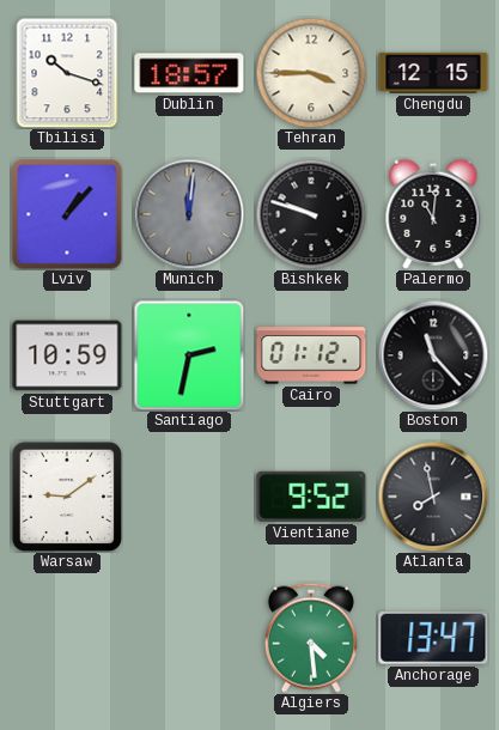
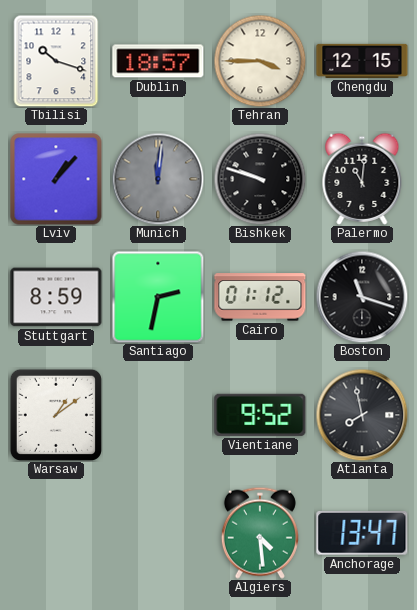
Stuttgart: 10:59 -> 8:59 (56, 297)
Boston: 11:23 -> 11:18 (362, 297)
Warsaw: 9:09 -> 1:09 (56, 415)
